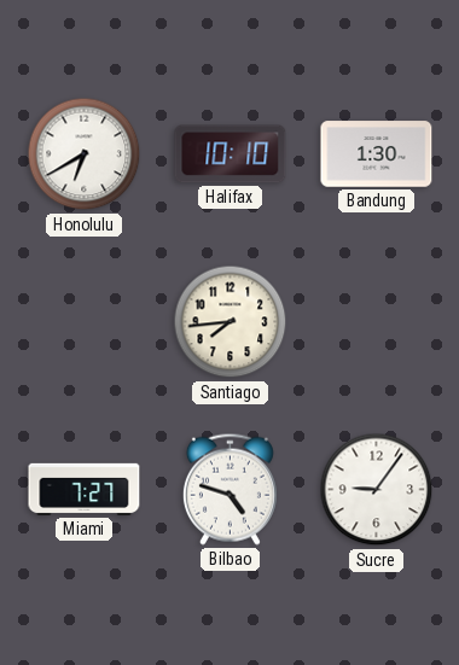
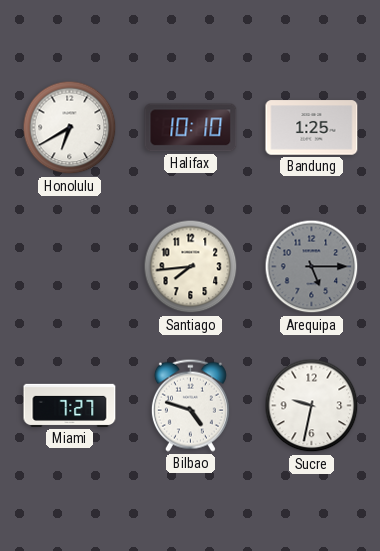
Bandung: 1:30 -> 1:25 (312, 128)
Arequipa: none -> 5:15 (312, 267)
Sucre: 9:06 -> 9:32 (312, 406)
